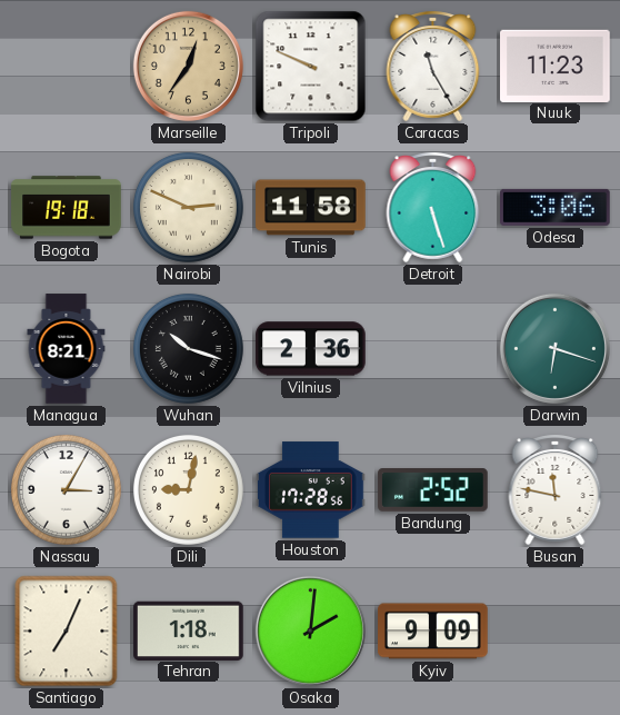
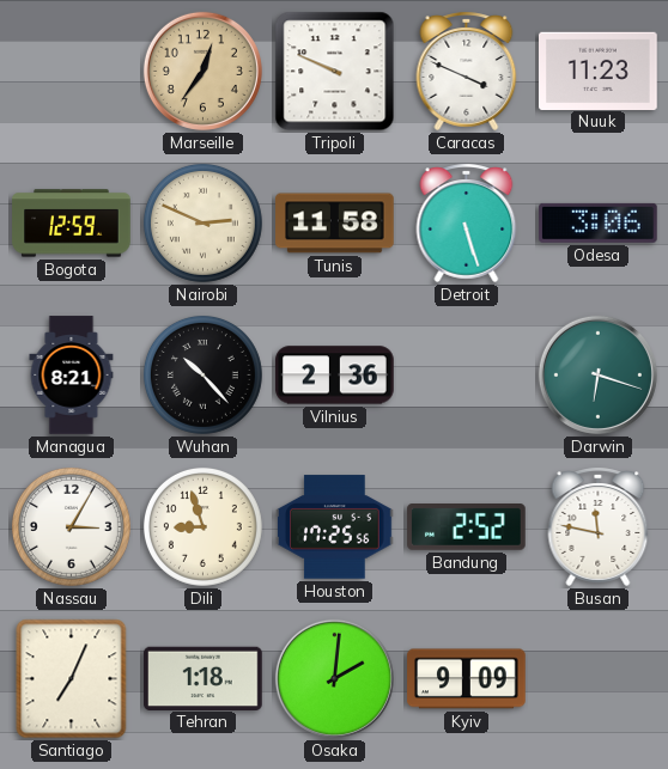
Caracas: 11:25 -> 3:49 (467, 71)
Bogota: 19:18 -> 12:59 (72, 224)
Wuhan: 10:18 -> 10:23 (202, 374)
Dili: 9:02 -> 8:57 (202, 526)
Houston: 17:28 -> 17:25 (335, 527)
